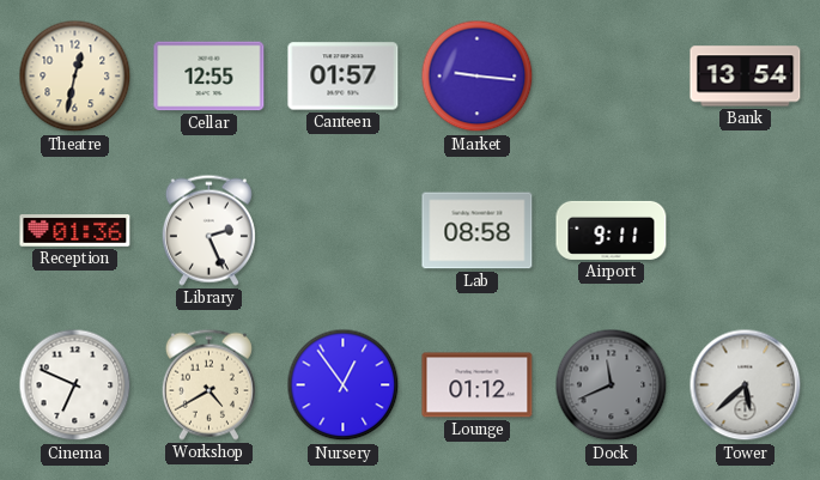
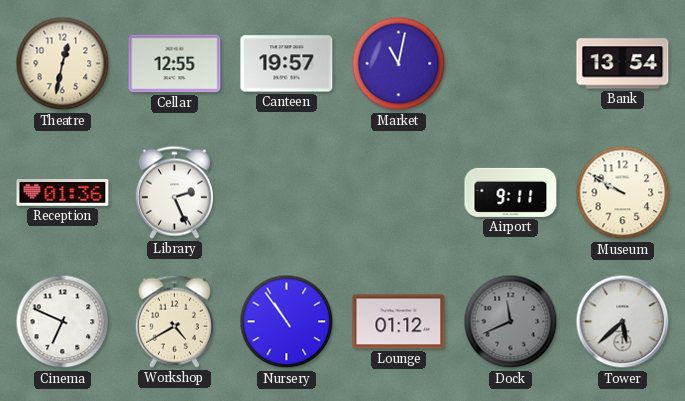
Canteen: 01:57 -> 19:57 (287, 64)
Market: 9:16 -> 11:02 (399, 64)
Lab: 08:58 -> none (478, 231)
Museum: none -> 9:50 (623, 193)
Nursery: 12:54 -> 10:54 (287, 322)
